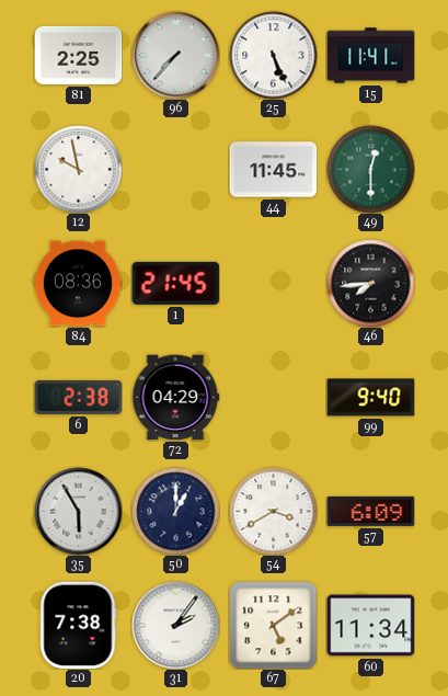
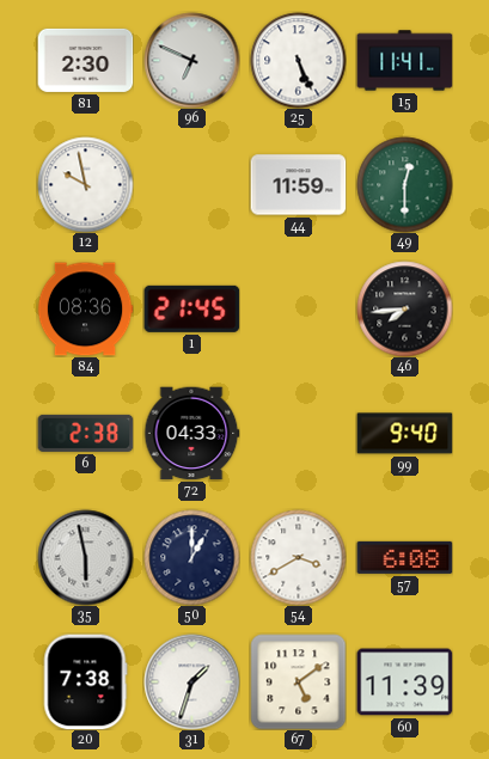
81: 2:25 -> 2:30 (85, 60)
96: 7:37 -> 6:49 (191, 60)
44: 11:45 -> 11:59 (298, 185)
72: 04:29 -> 04:33 (191, 434)
35: 5:55 -> 5:58 (85, 557)
57: 6:09 -> 6:08 (404, 557)
31: 2:06 -> 1:33 (191, 681)
60: 11:34 -> 11:39 (404, 683)
